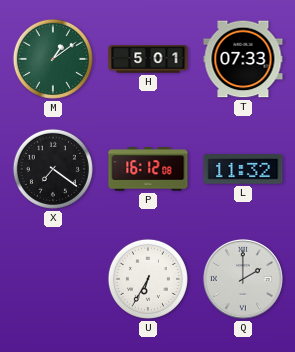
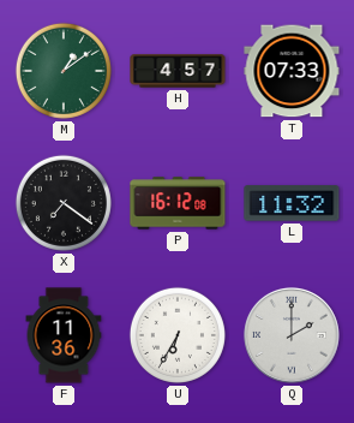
H: 5:01 -> 4:57 (178, 71)
F: none -> 11:36 (64, 335)
